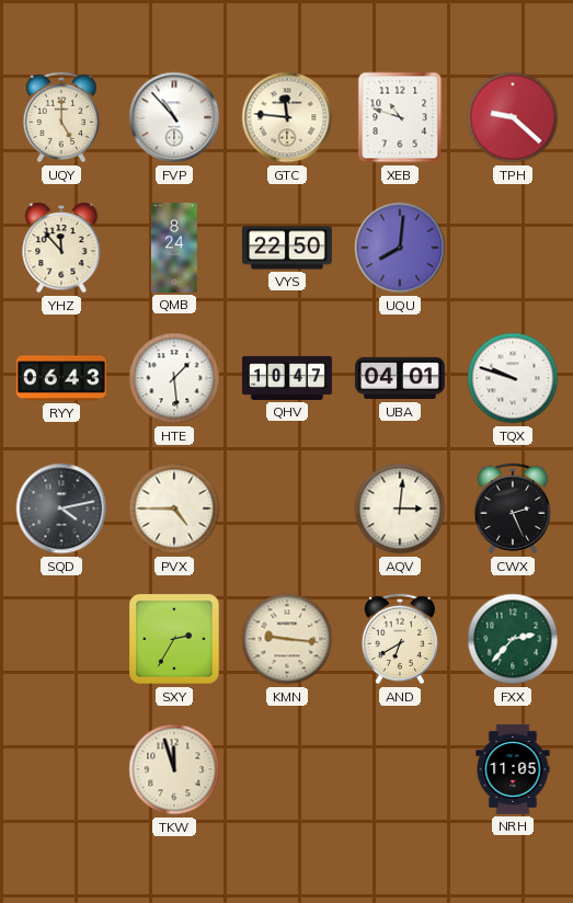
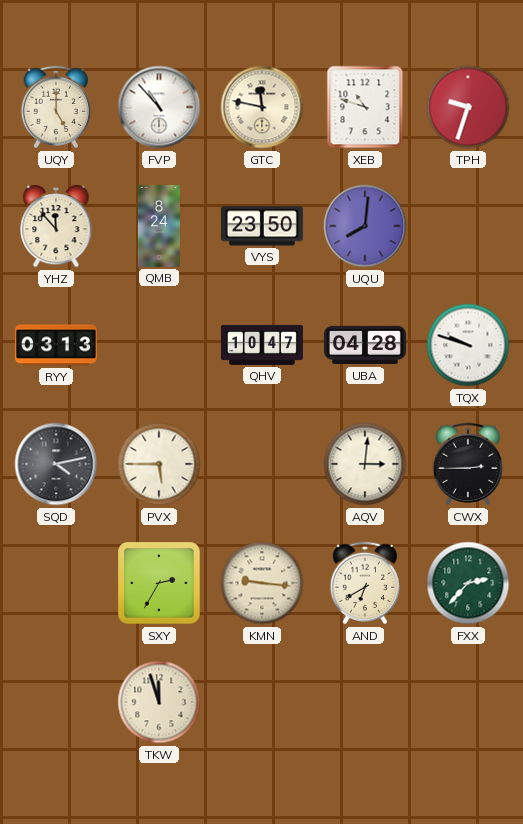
GTC: 11:46 -> 11:47 (262, 107)
TPH: 9:22 -> 9:33 (468, 107)
VYS: 22:50 -> 23:50 (262, 226)
RYY: 06:43 -> 03:13 (56, 345)
HTE: 1:29 -> none (174, 378)
UBA: 04:01 -> 04:28 (365, 345)
PVX: 4:45 -> 5:45 (159, 464)
CWX: 2:26 -> 2:45 (468, 464)
NRH: 11:05 -> none (513, 769)
